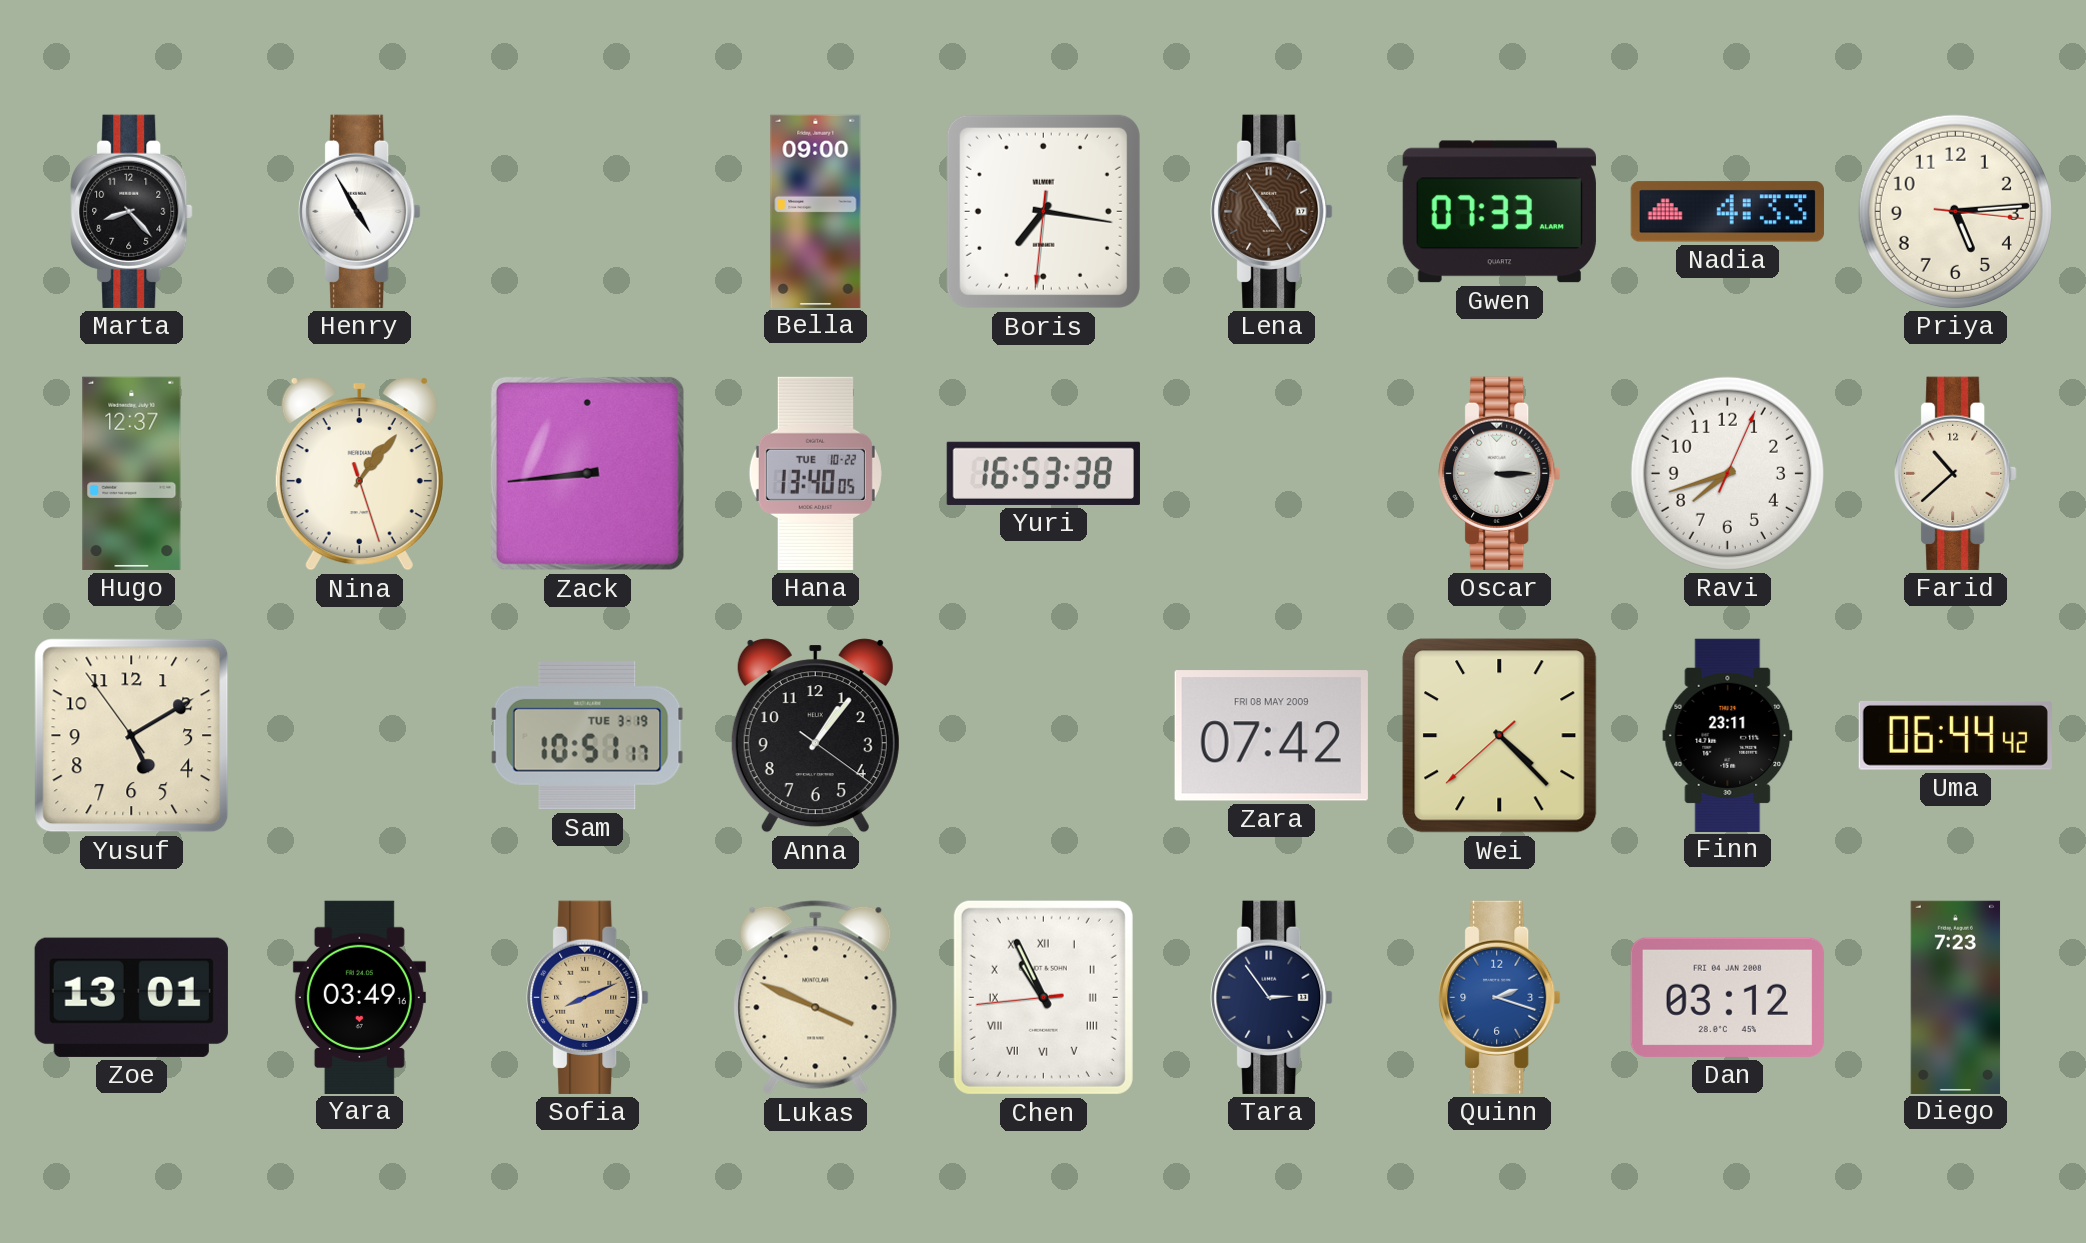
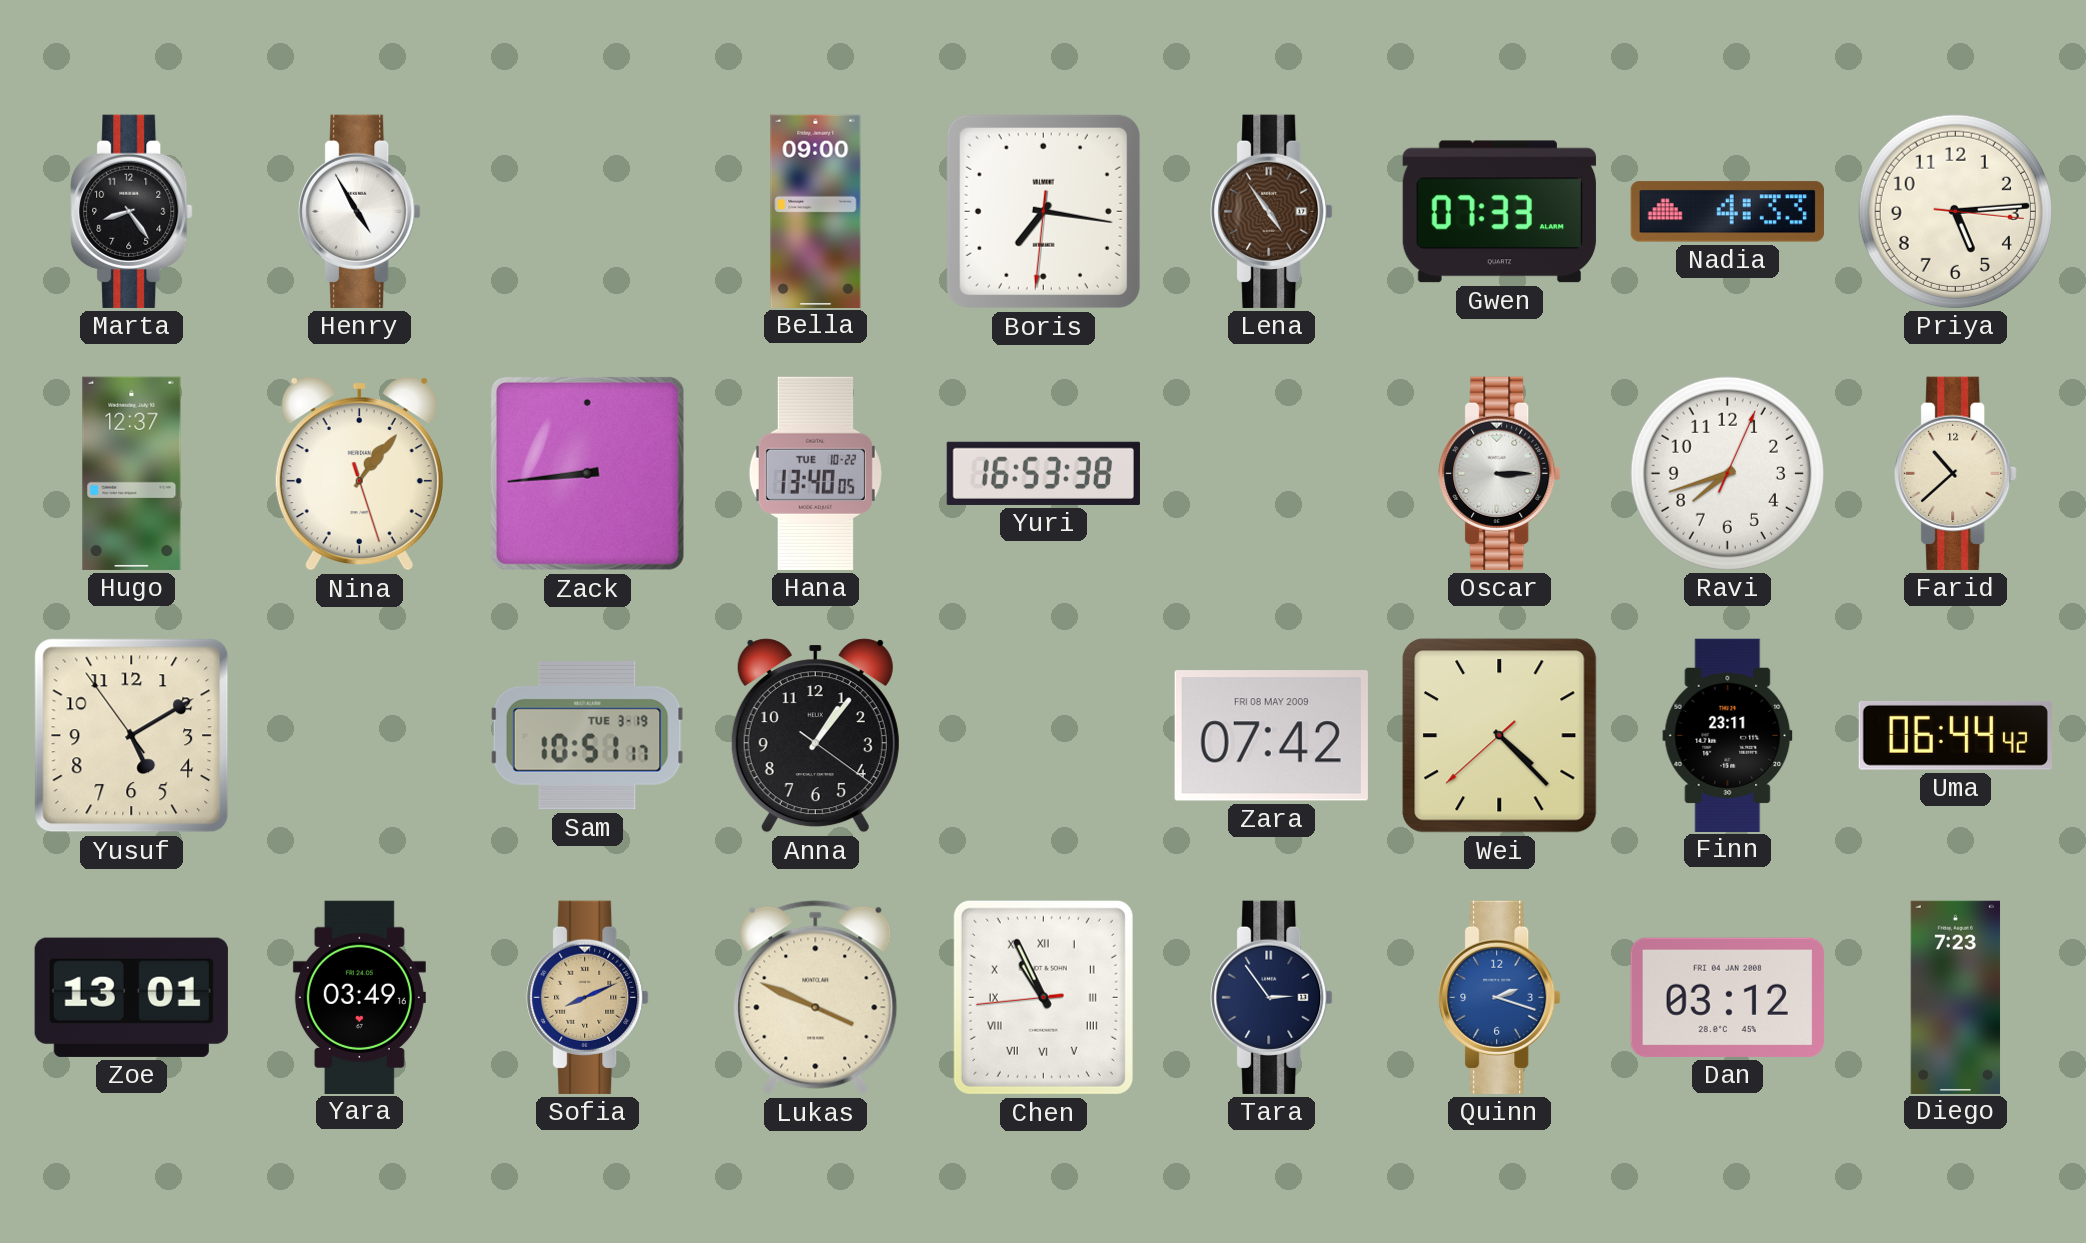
Marta: 8:23 -> 8:24 (132, 211)
